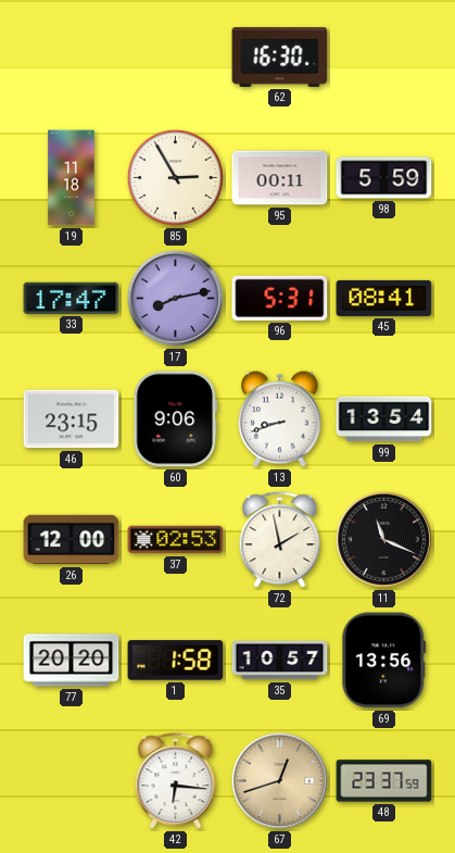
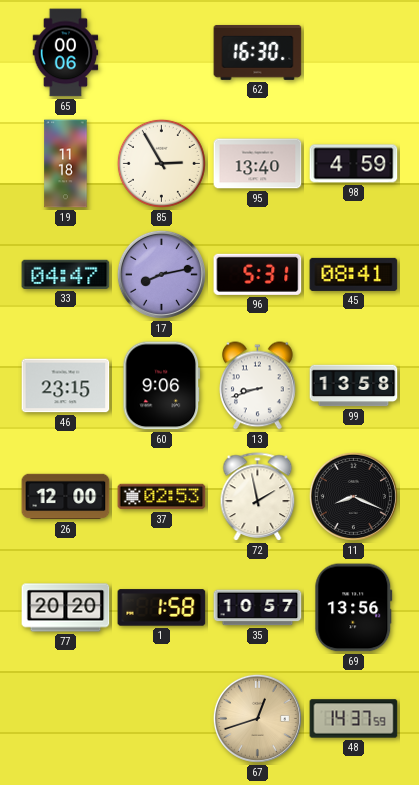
65: none -> 00:06 (66, 53)
95: 00:11 -> 13:40 (258, 164)
98: 5:59 -> 4:59 (354, 164)
33: 17:47 -> 04:47 (66, 274)
99: 13:54 -> 13:58 (354, 386)
11: 11:19 -> 8:19 (353, 496)
42: 6:16 -> none (176, 781)
48: 23:37 -> 14:37 (354, 719)
